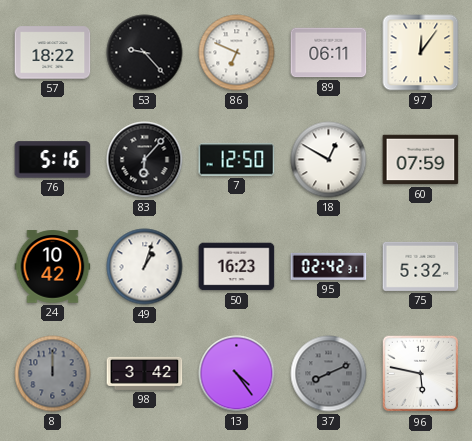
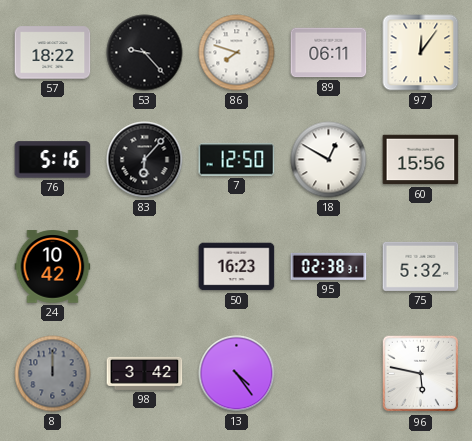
86: 6:49 -> 7:48 (237, 53)
60: 07:59 -> 15:56 (421, 160)
49: 1:03 -> none (145, 267)
95: 02:42 -> 02:38 (329, 266)
37: 8:11 -> none (329, 374)
